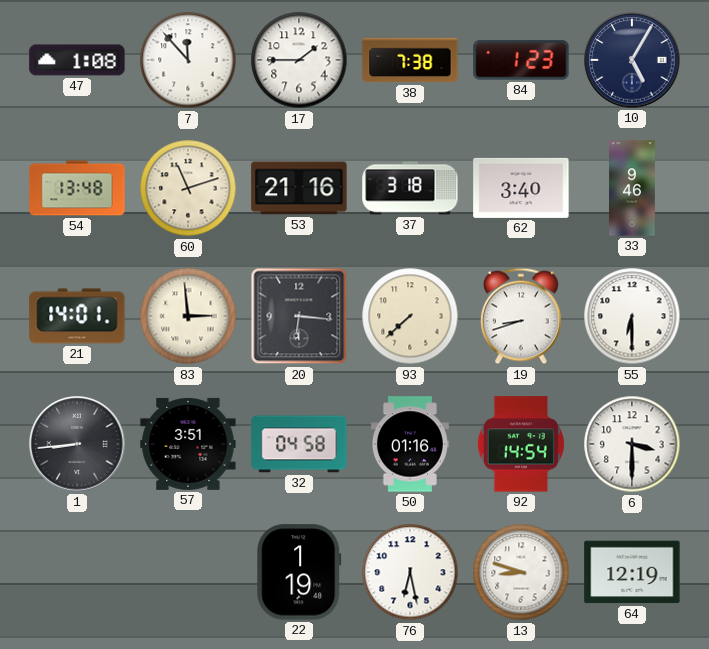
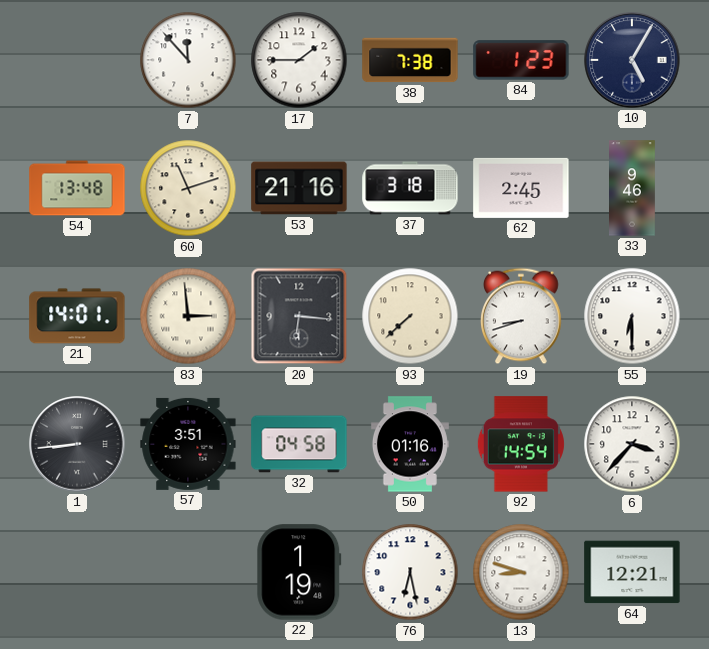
47: 1:08 -> none (77, 60)
62: 3:40 -> 2:45 (521, 188)
6: 3:30 -> 3:37 (632, 444)
64: 12:19 -> 12:21 (632, 572)
